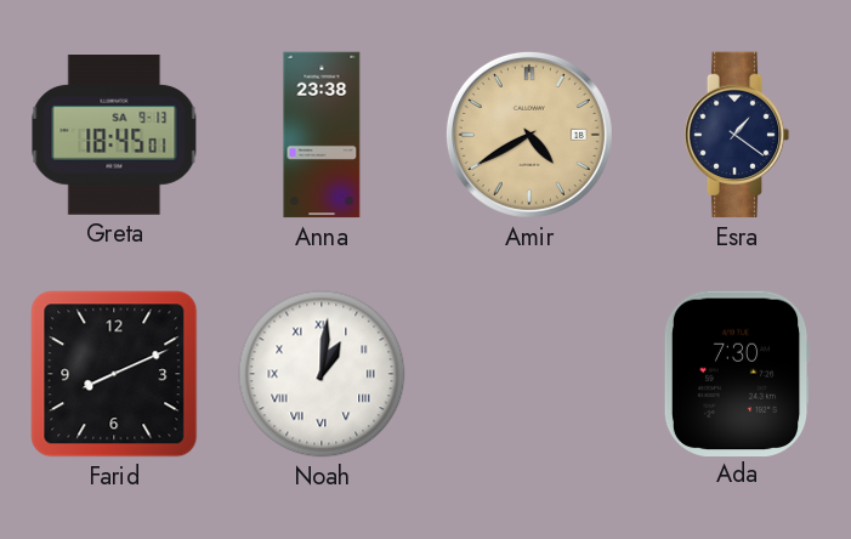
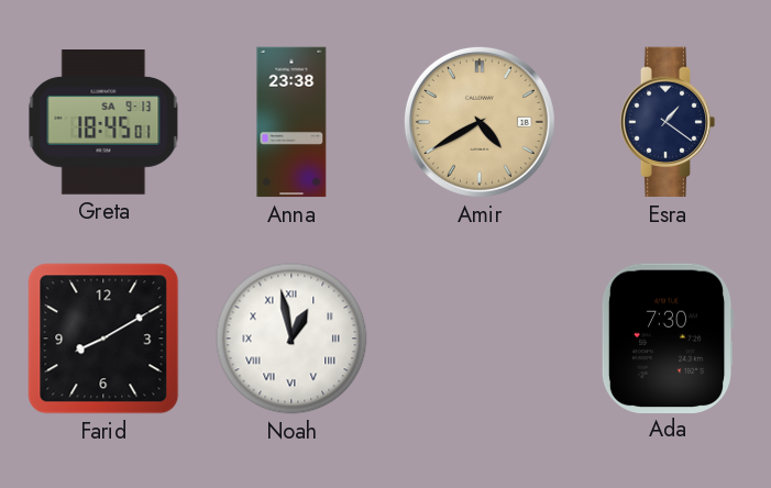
Farid: 8:11 -> 8:10 (103, 339)
Noah: 1:01 -> 12:58 (291, 339)
